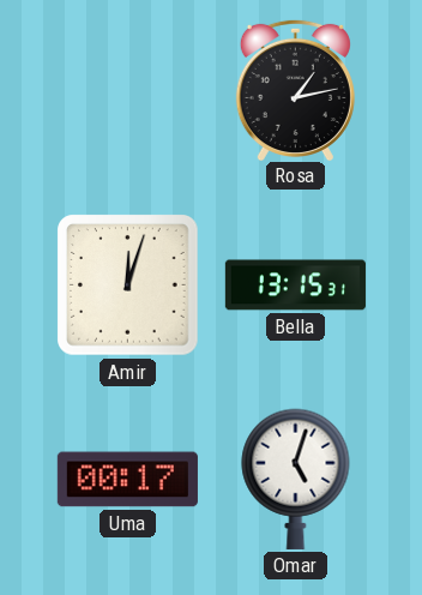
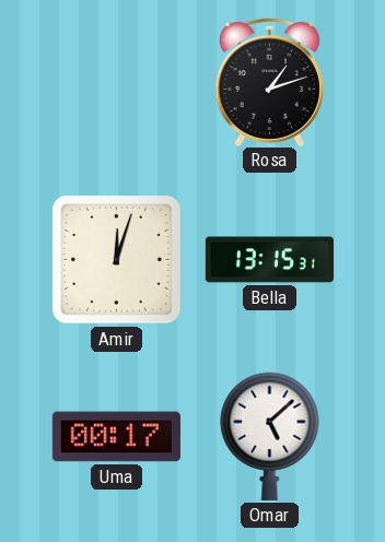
Rosa: 1:13 -> 1:12 (269, 81)
Omar: 5:03 -> 5:08 (270, 436)
